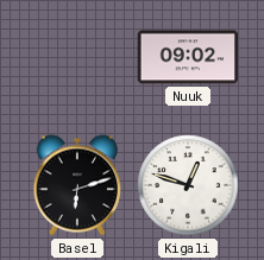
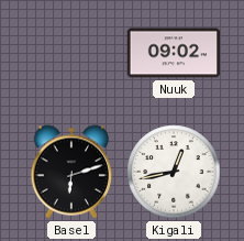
Kigali: 12:48 -> 12:43 (174, 172)
